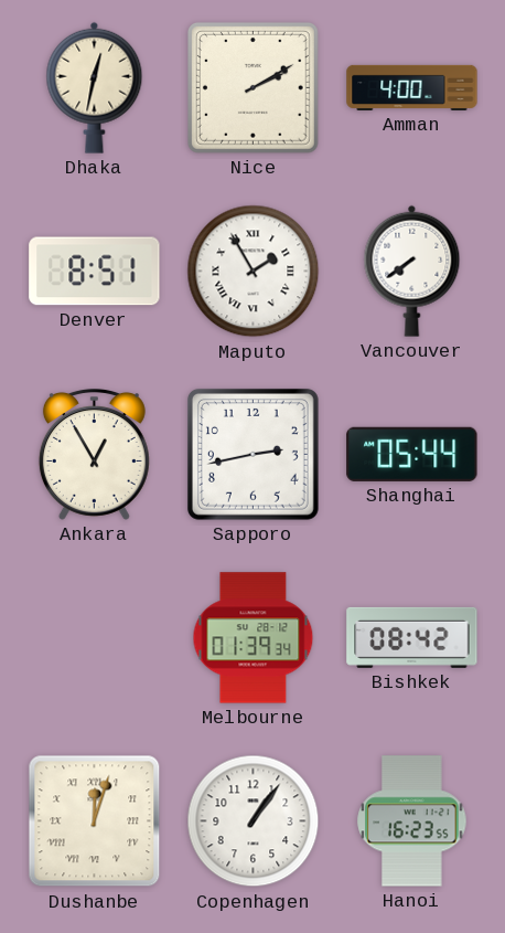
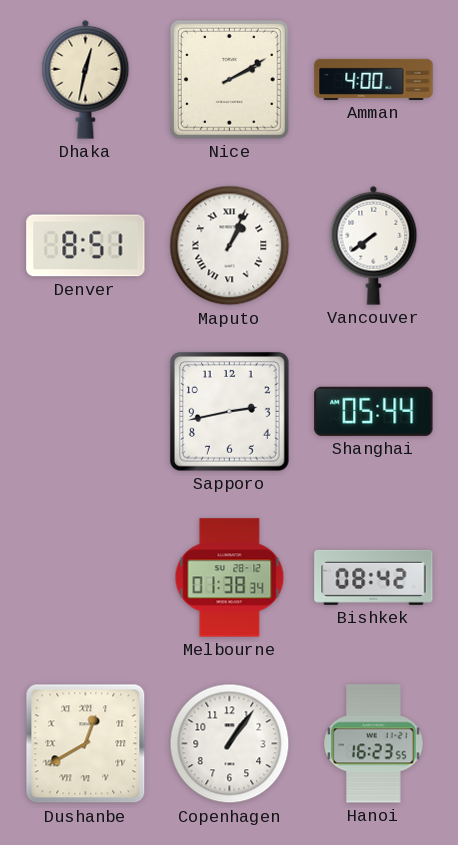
Maputo: 1:55 -> 1:04 (230, 246)
Ankara: 12:55 -> none (94, 455)
Melbourne: 01:39 -> 01:38 (230, 578)
Dushanbe: 12:03 -> 12:40 (86, 744)
